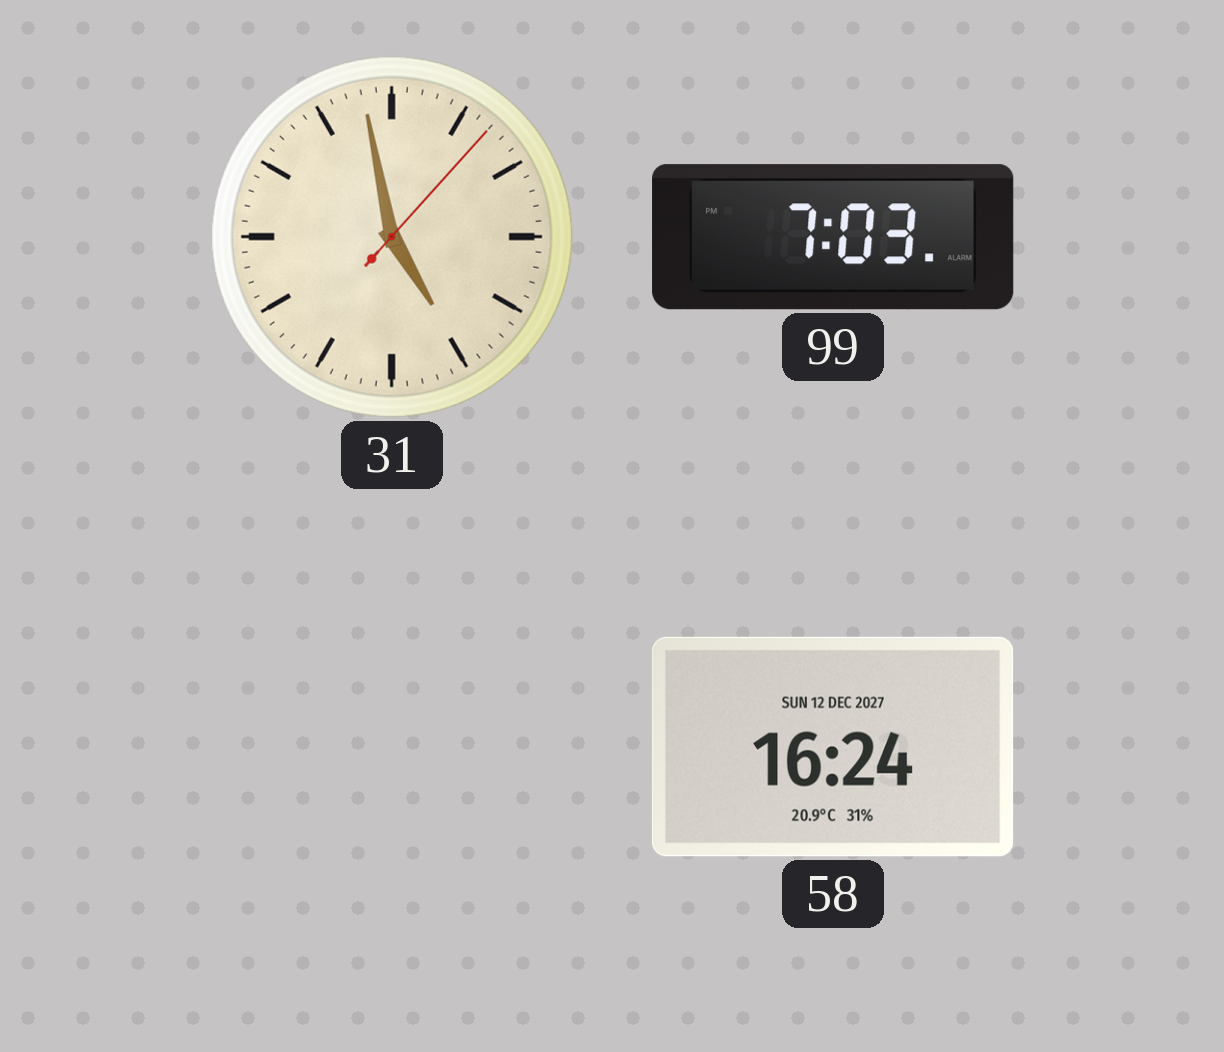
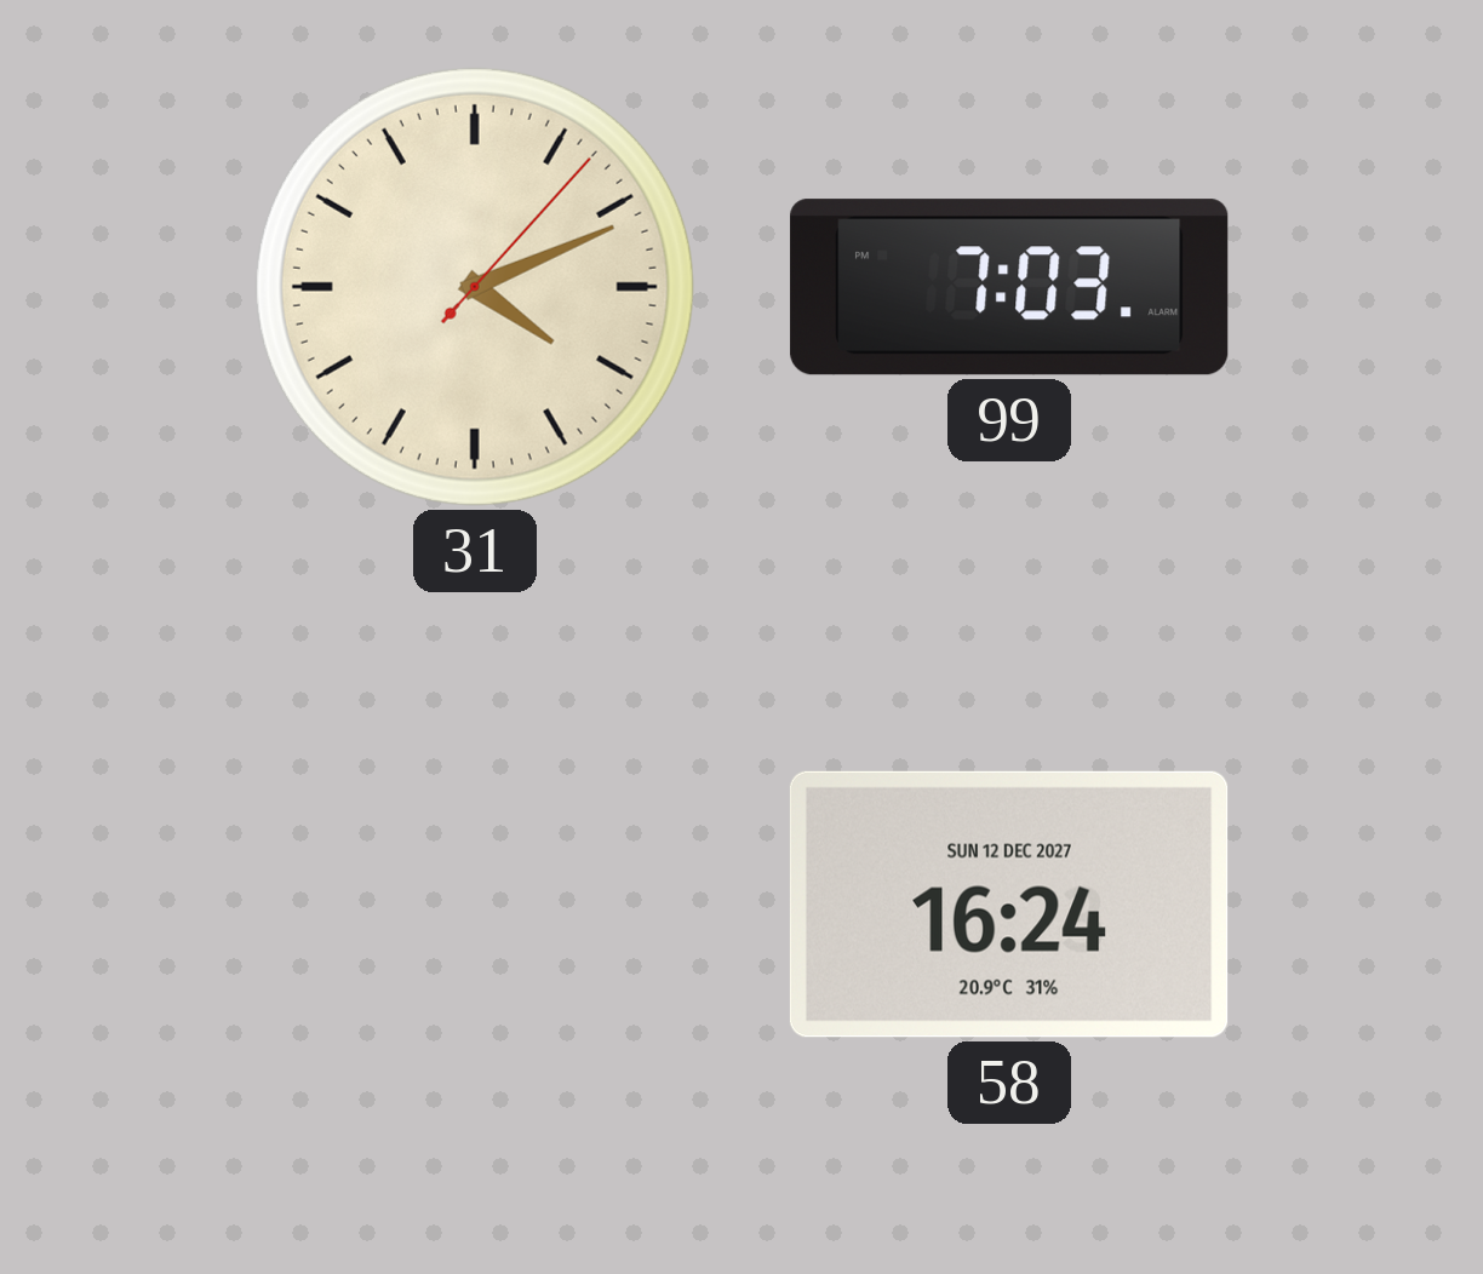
31: 4:58 -> 4:11 (475, 287)
